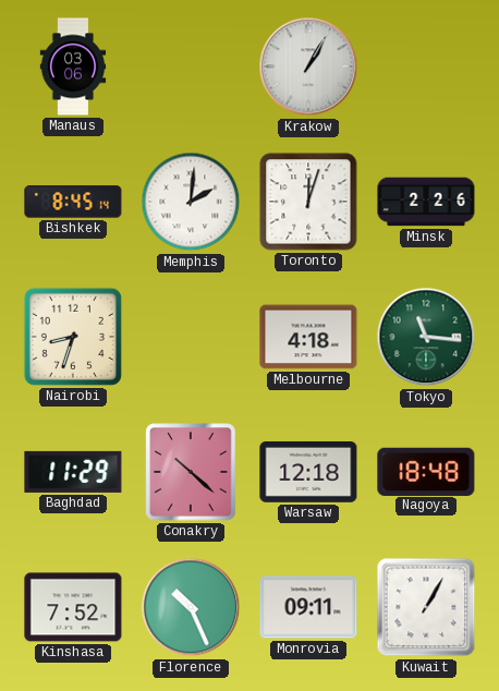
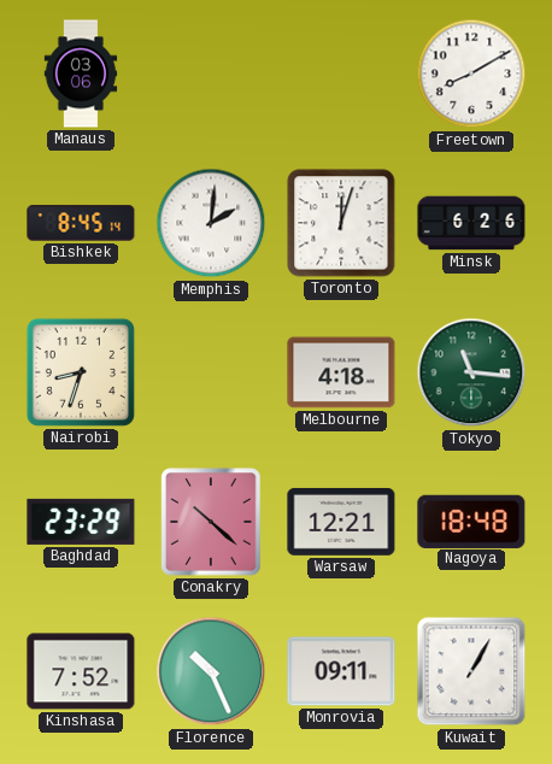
Krakow: 1:05 -> none (308, 66)
Freetown: none -> 8:10 (471, 74)
Minsk: 2:26 -> 6:26 (471, 223)
Baghdad: 11:29 -> 23:29 (81, 522)
Warsaw: 12:18 -> 12:21 (341, 522)
